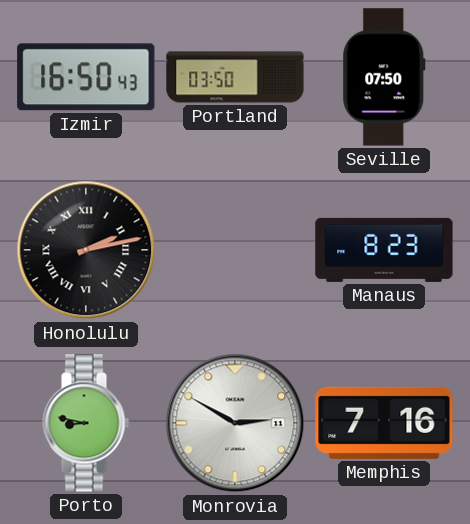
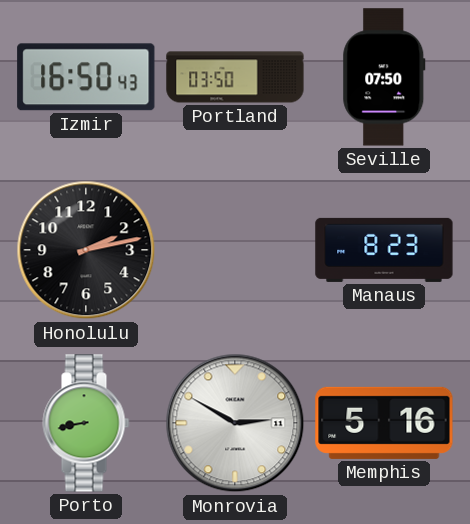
Honolulu numerals: Roman -> Arabic (86, 250)
Porto: 8:47 -> 8:43 (86, 423)
Memphis: 7:16 -> 5:16 (384, 423)
